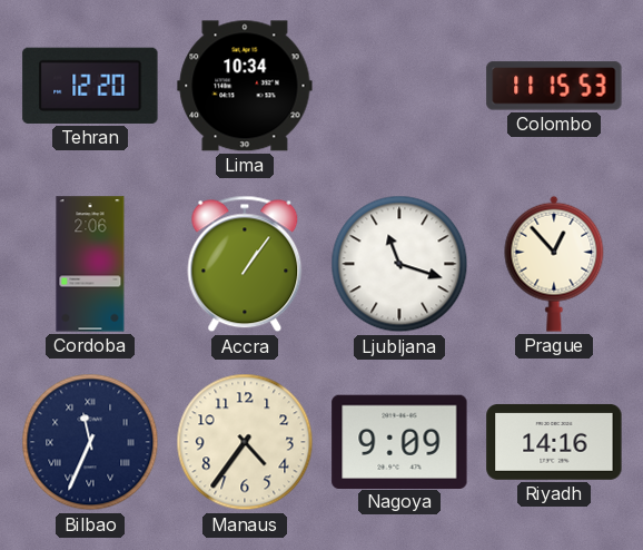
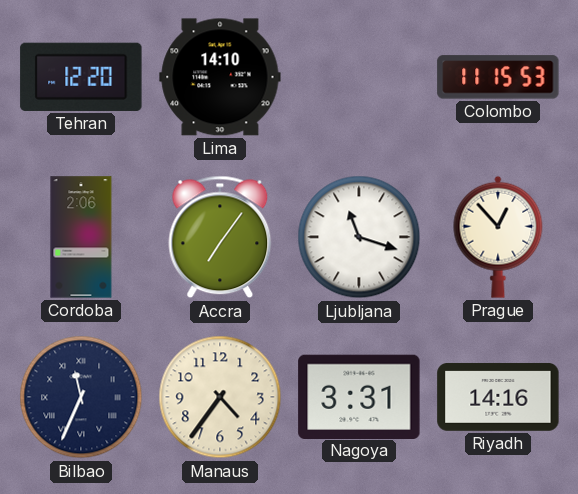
Lima: 10:34 -> 14:10 (220, 77)
Accra: 1:06 -> 7:06 (220, 237)
Nagoya: 9:09 -> 3:31 (359, 396)
